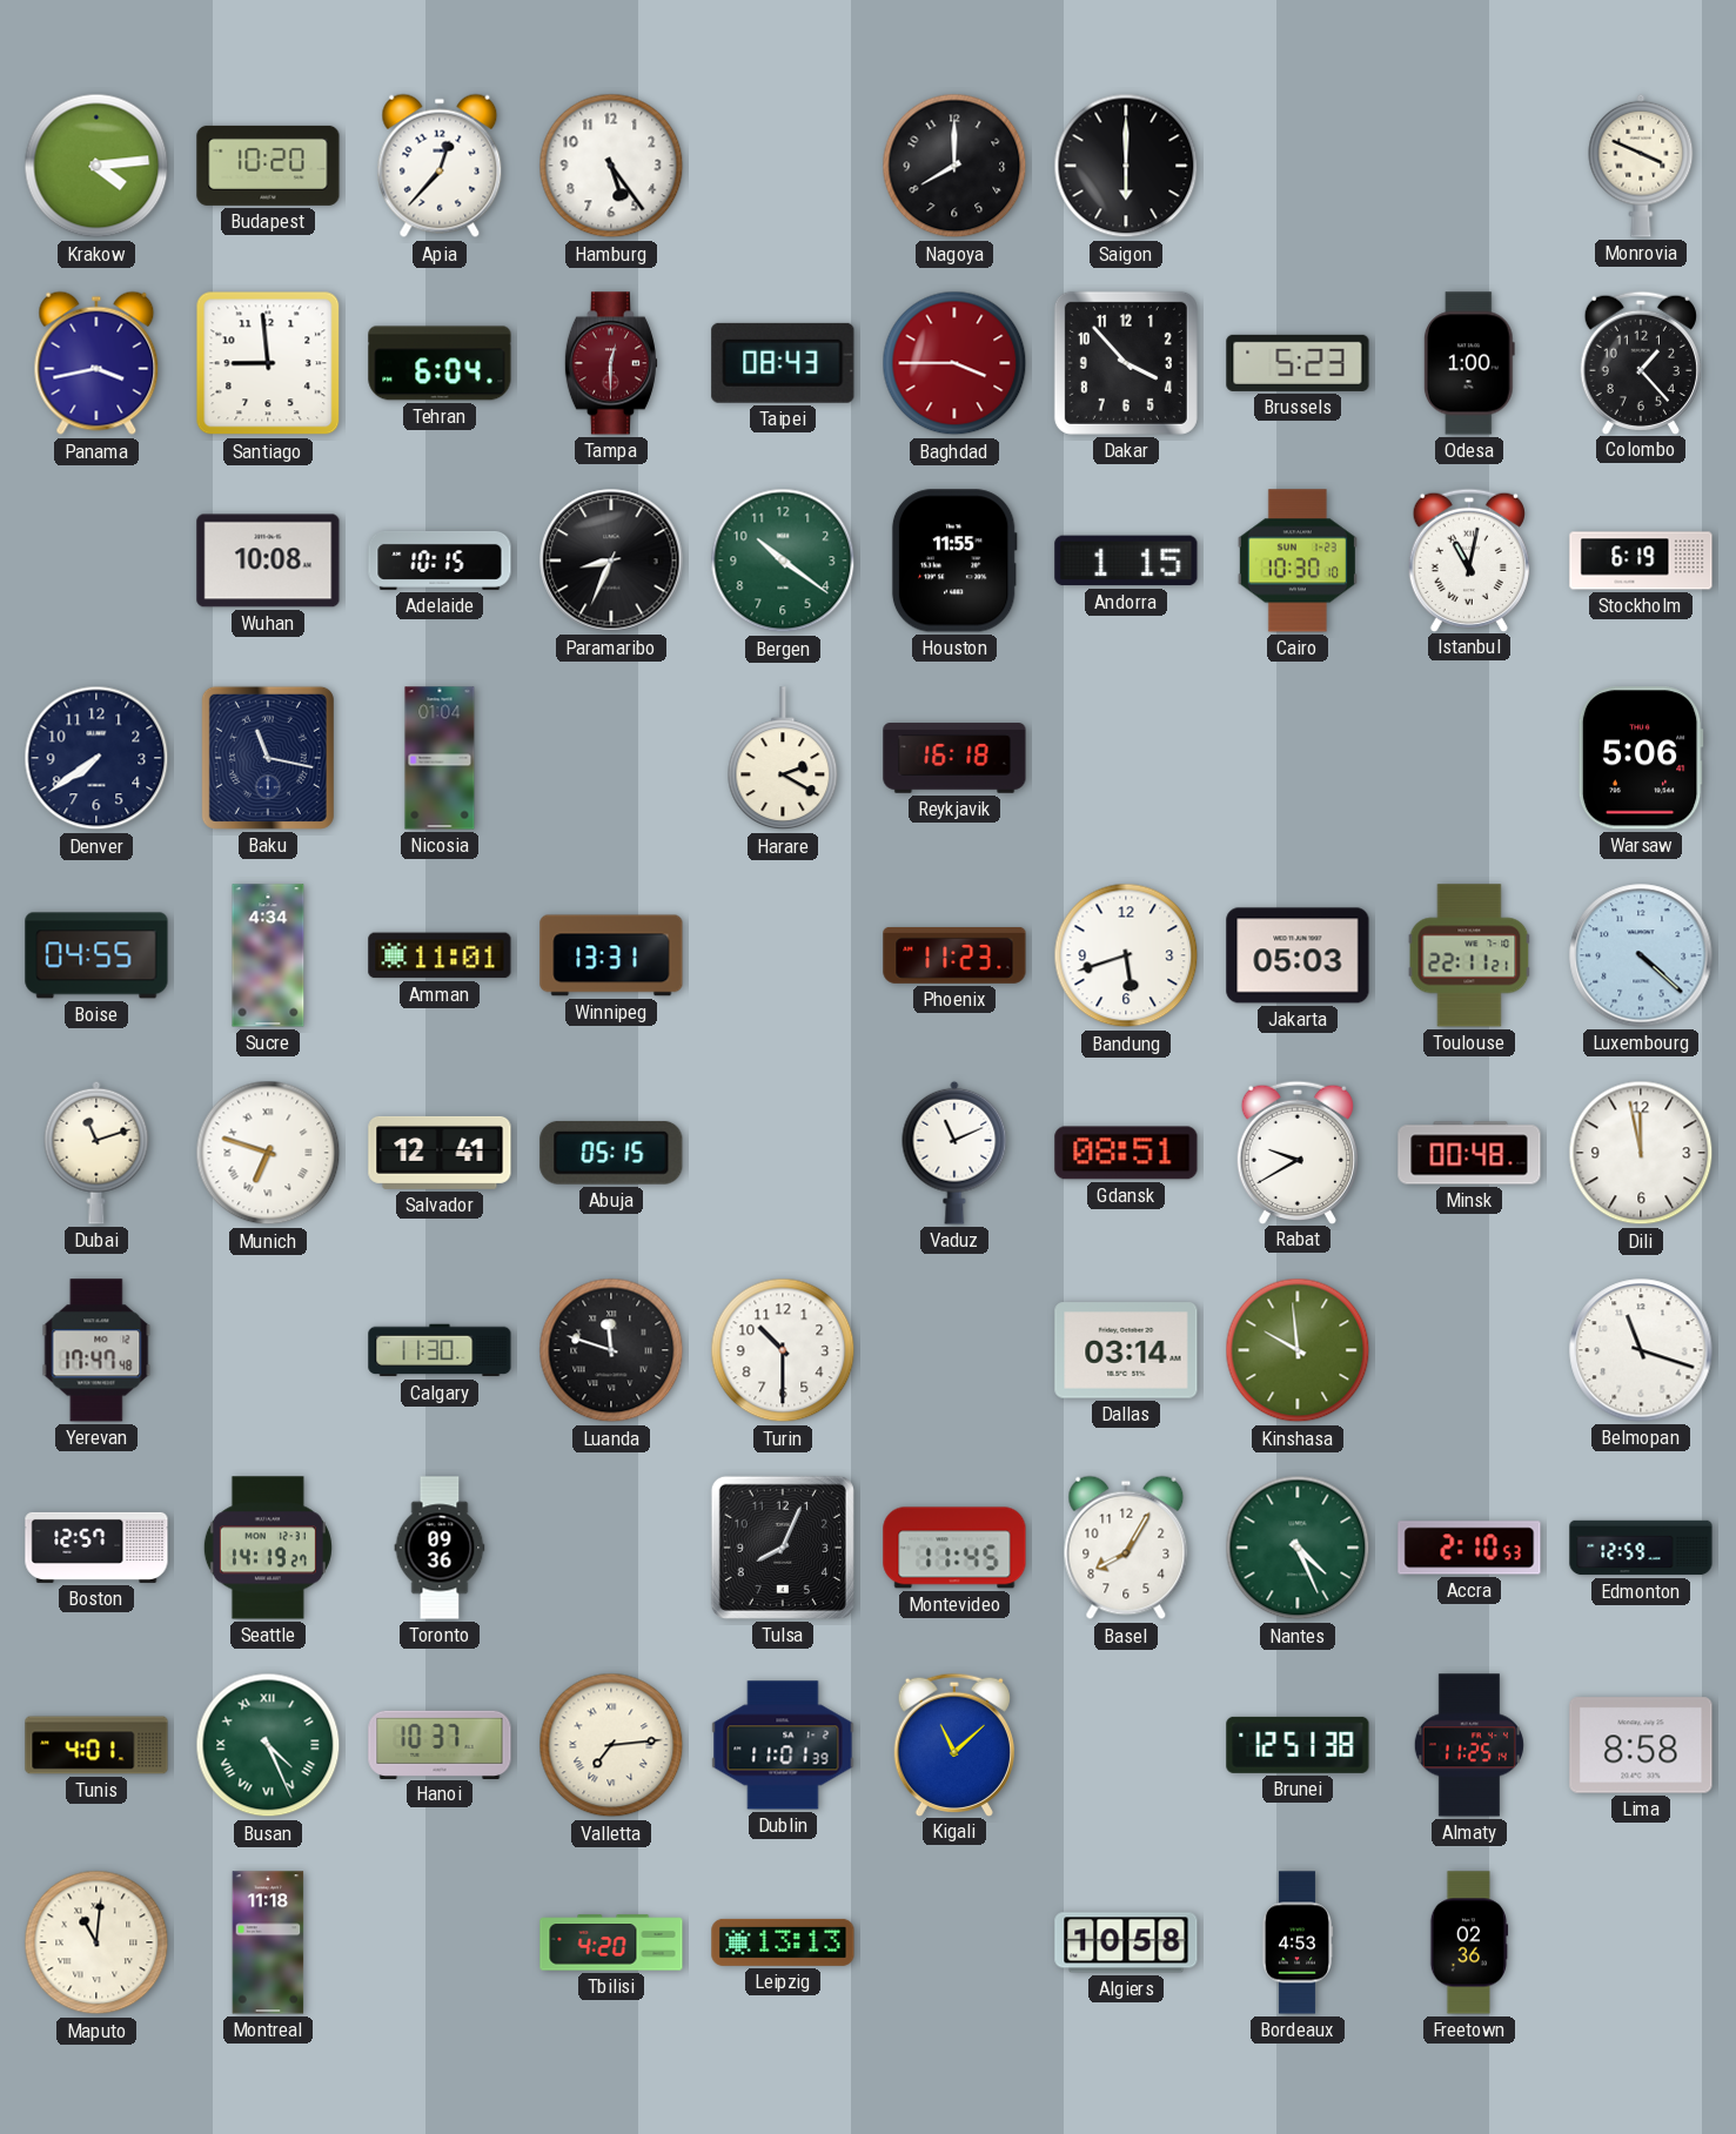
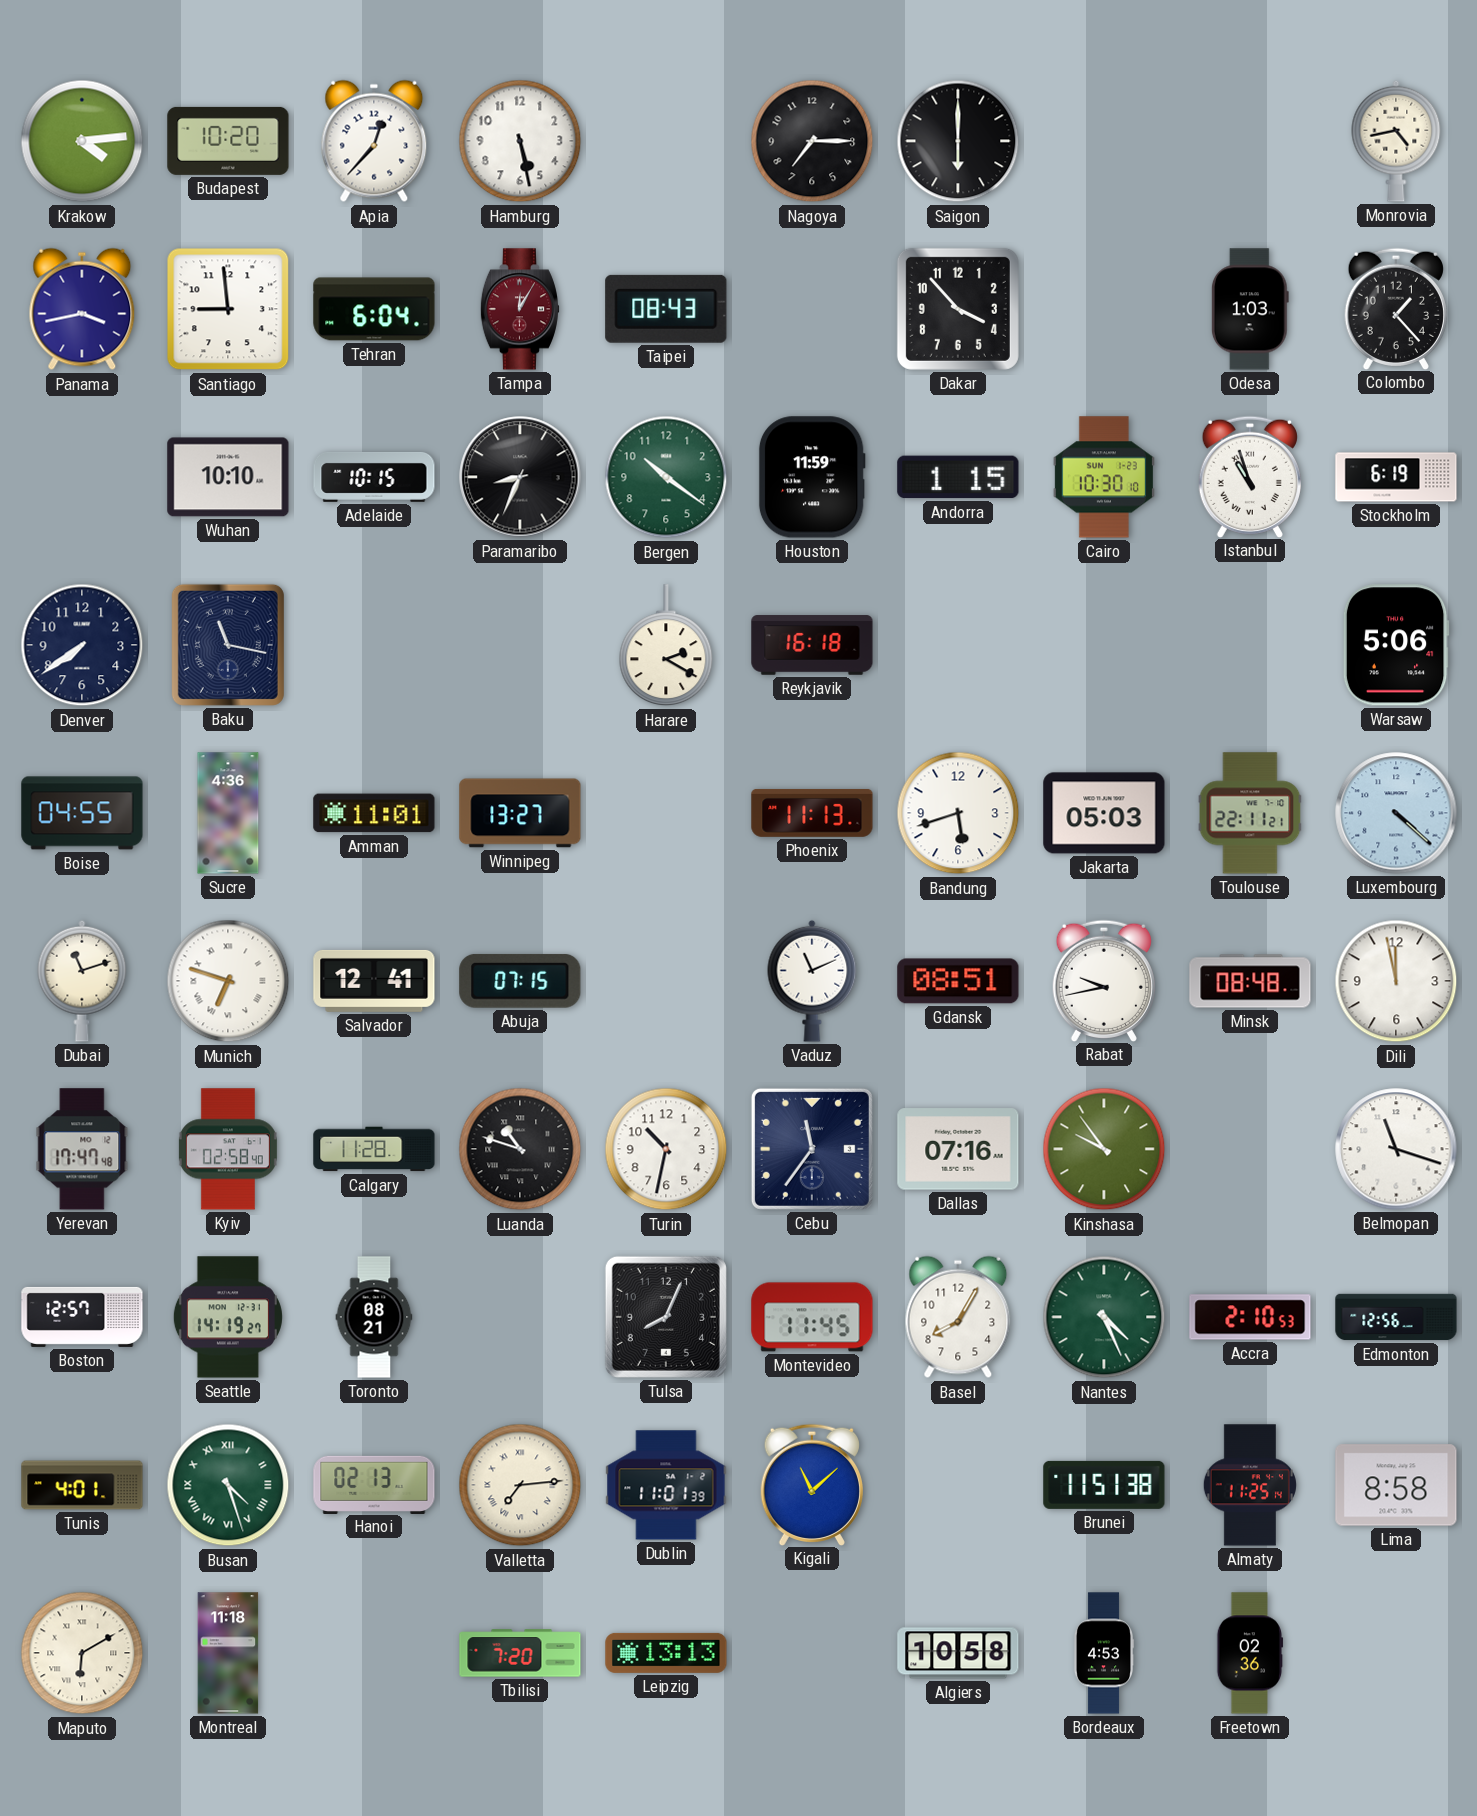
Hamburg: 5:24 -> 5:28 (520, 141)
Nagoya: 8:00 -> 7:15 (812, 141)
Monrovia: 3:49 -> 4:43 (1396, 141)
Tampa: 12:30 -> 12:05 (520, 309)
Baghdad: 3:45 -> none (954, 363)
Brussels: 5:23 -> none (1298, 363)
Odesa: 1:00 -> 1:03 (1250, 309)
Wuhan: 10:08 -> 10:10 (228, 477)
Houston: 11:55 -> 11:59 (812, 477)
Istanbul: 11:02 -> 10:57 (1250, 476)
Nicosia: 01:04 -> none (440, 758)
Sucre: 4:34 -> 4:36 (228, 813)
Winnipeg: 13:31 -> 13:27 (520, 813)
Phoenix: 11:23 -> 11:13 (812, 813)
Abuja: 05:15 -> 07:15 (520, 981)
Rabat: 9:40 -> 9:43 (1104, 980)
Minsk: 00:48 -> 08:48 (1250, 981)
Kyiv: none -> 02:58 (228, 1149)
Calgary: 11:30 -> 11:28 (374, 1149)
Luanda: 11:48 -> 10:48 (520, 1149)
Turin: 10:30 -> 10:32 (666, 1149)
Cebu: none -> 11:36 (812, 1149)
Dallas: 03:14 -> 07:16 (958, 1149)
Kinshasa: 9:59 -> 9:54 (1104, 1149)
Toronto: 09:36 -> 08:21 (374, 1317)
Edmonton: 12:59 -> 12:56 (1396, 1317)
Busan: 4:26 -> 4:27 (228, 1485)
Hanoi: 10:37 -> 02:13 (374, 1484)
Brunei: 12:51 -> 11:51 (1104, 1485)
Maputo: 11:01 -> 6:10 (82, 1653)
Tbilisi: 4:20 -> 7:20 (520, 1653)
